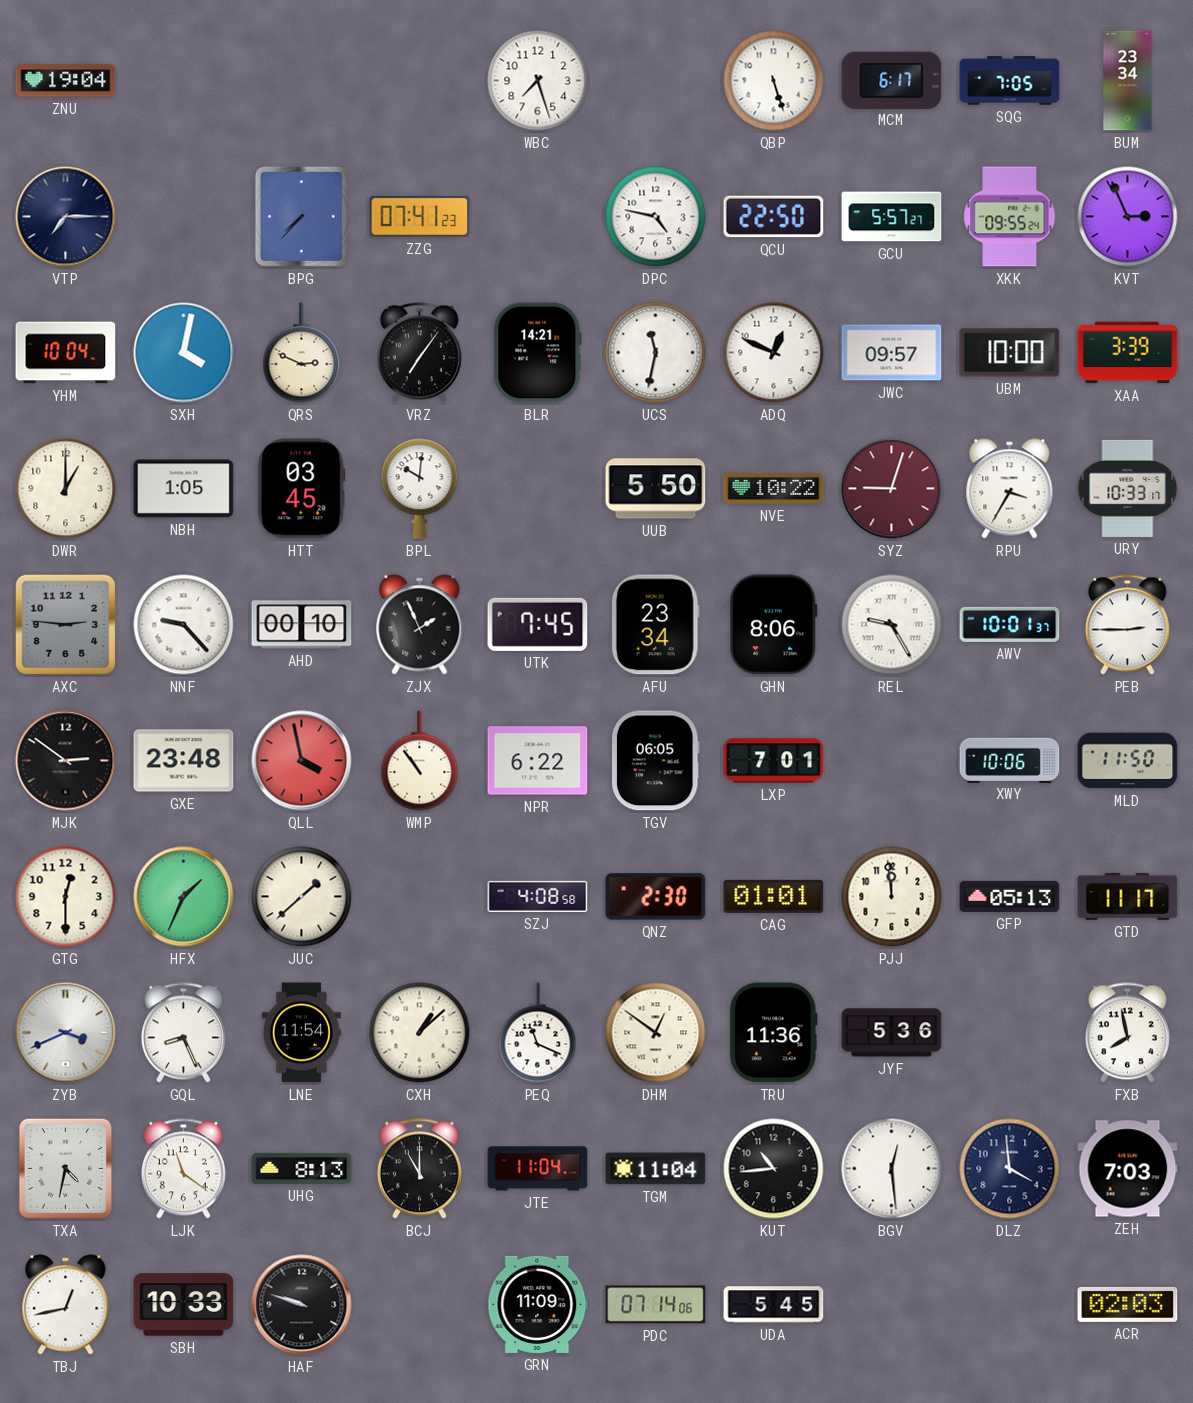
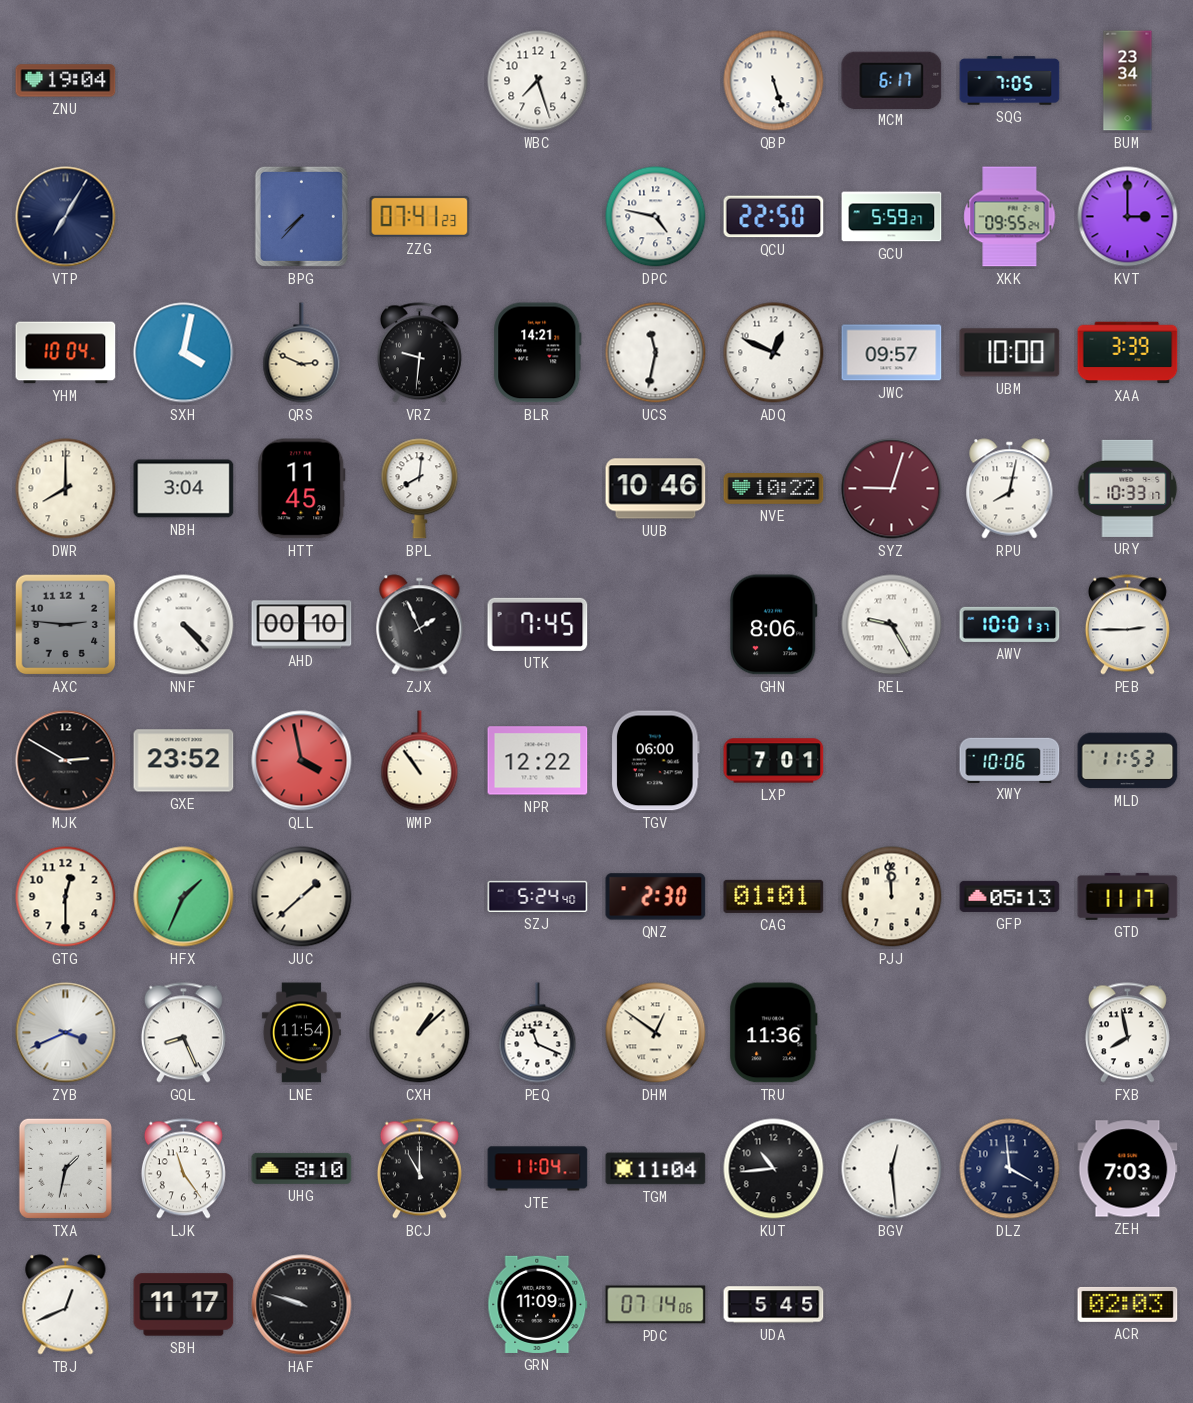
VTP: 7:15 -> 7:05 (66, 217)
GCU: 5:57 -> 5:59 (892, 217)
KVT: 2:56 -> 3:00 (1128, 217)
VRZ: 7:06 -> 9:31 (419, 353)
DWR: 1:00 -> 8:00 (66, 489)
NBH: 1:05 -> 3:04 (184, 489)
HTT: 03:45 -> 11:45 (302, 489)
BPL: 10:01 -> 8:01 (420, 489)
UUB: 5:50 -> 10:46 (656, 489)
RPU: 3:35 -> 8:02 (1010, 489)
NNF: 9:23 -> 4:23 (184, 625)
AFU: 23:34 -> none (655, 625)
MJK: 2:51 -> 2:50 (66, 761)
GXE: 23:48 -> 23:52 (184, 761)
NPR: 6:22 -> 12:22 (538, 761)
TGV: 06:05 -> 06:00 (656, 761)
MLD: 11:50 -> 11:53 (1128, 761)
SZJ: 4:08 -> 5:24 (538, 896)
JYF: 5:36 -> none (892, 1033)
TXA: 4:32 -> 1:32 (65, 1168)
LJK: 11:21 -> 11:24 (183, 1169)
UHG: 8:13 -> 8:10 (302, 1168)
TBJ: 12:43 -> 12:41 (66, 1305)
SBH: 10:33 -> 11:17 (184, 1305)
